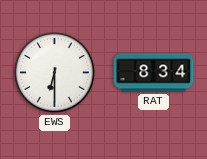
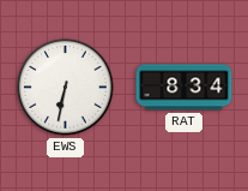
EWS: 6:30 -> 6:32 (66, 88)
